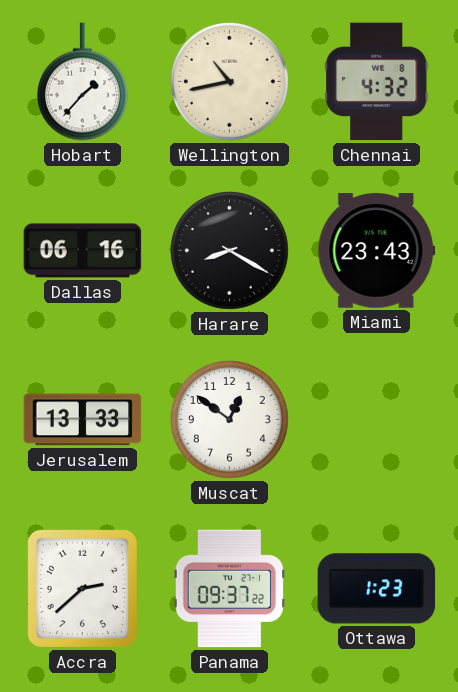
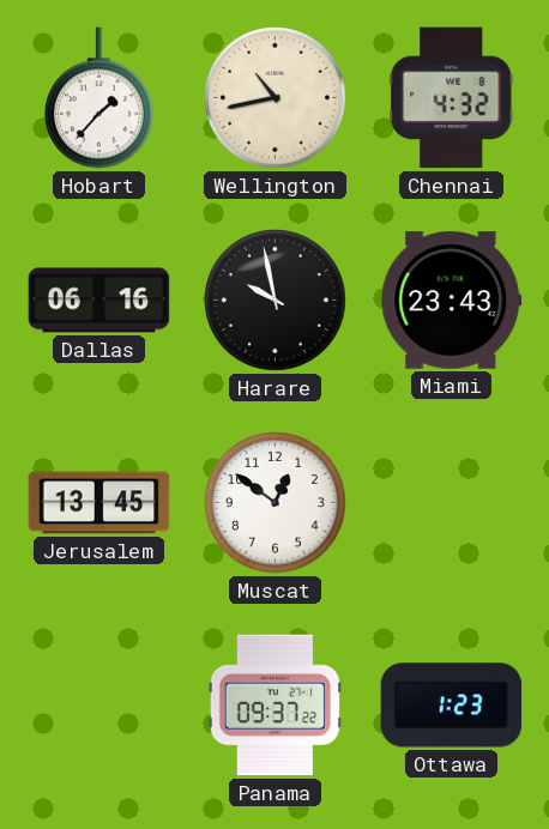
Harare: 8:20 -> 9:58 (276, 301)
Jerusalem: 13:33 -> 13:45 (99, 503)
Accra: 2:38 -> none (82, 588)
